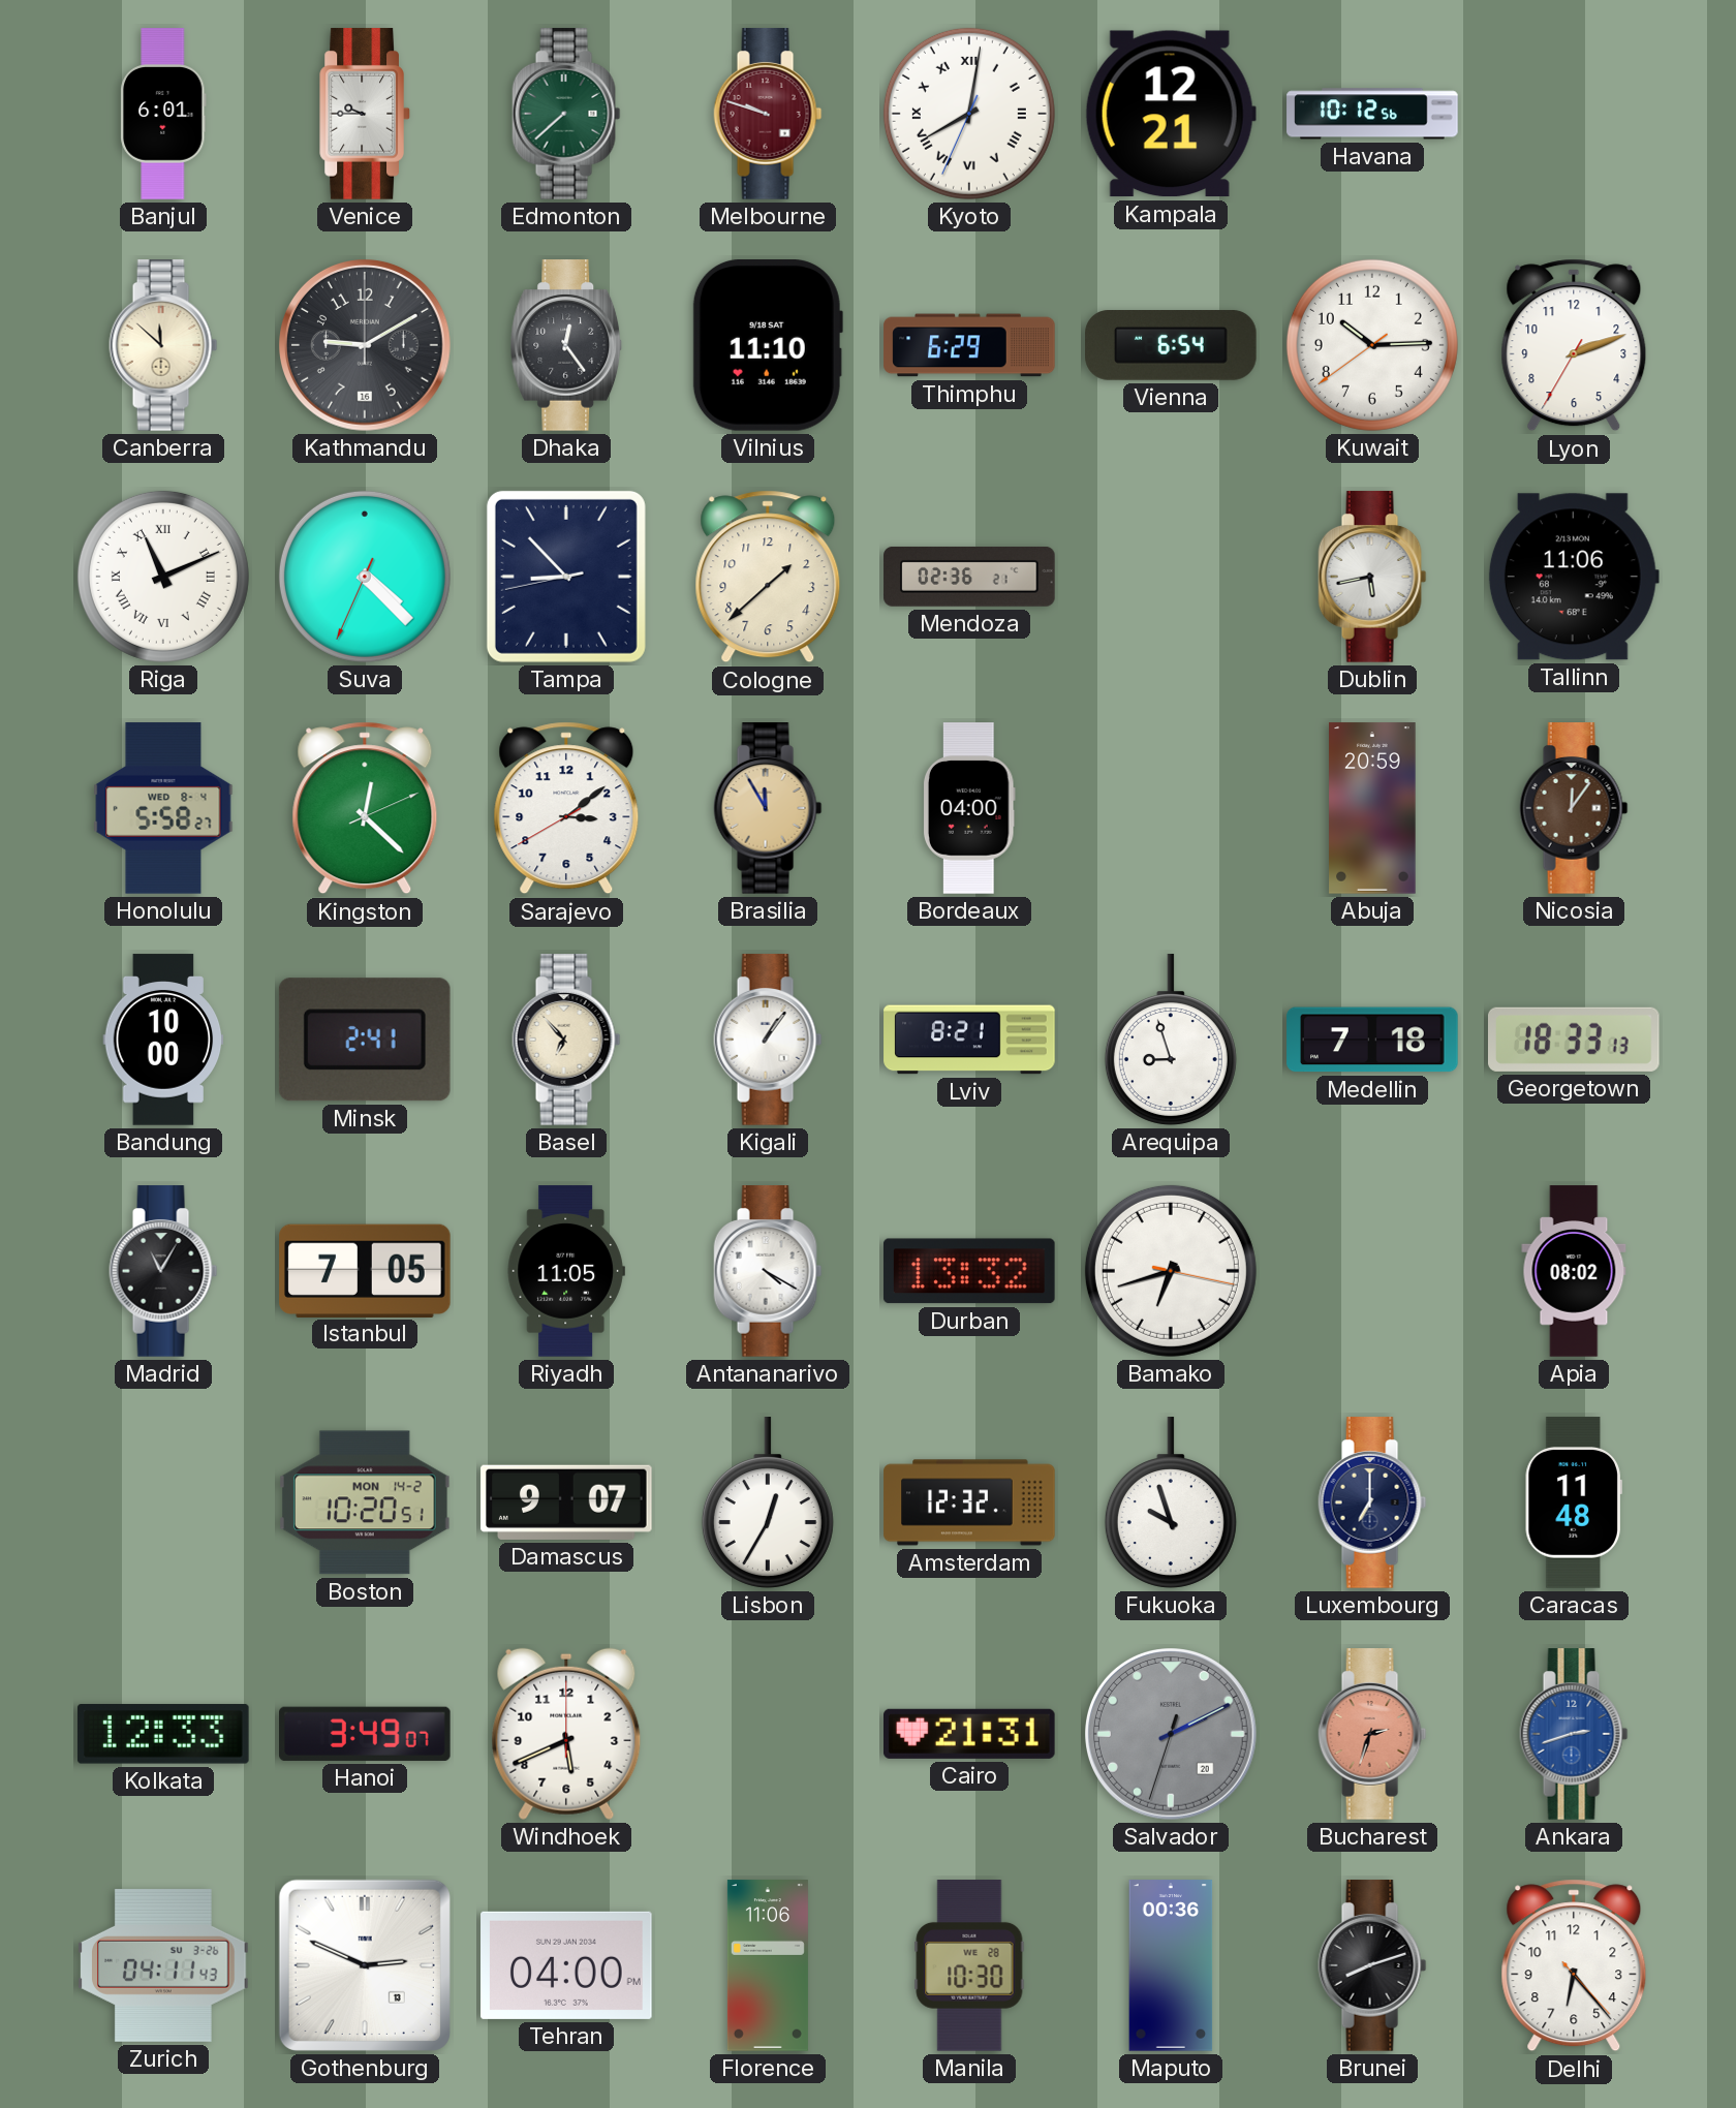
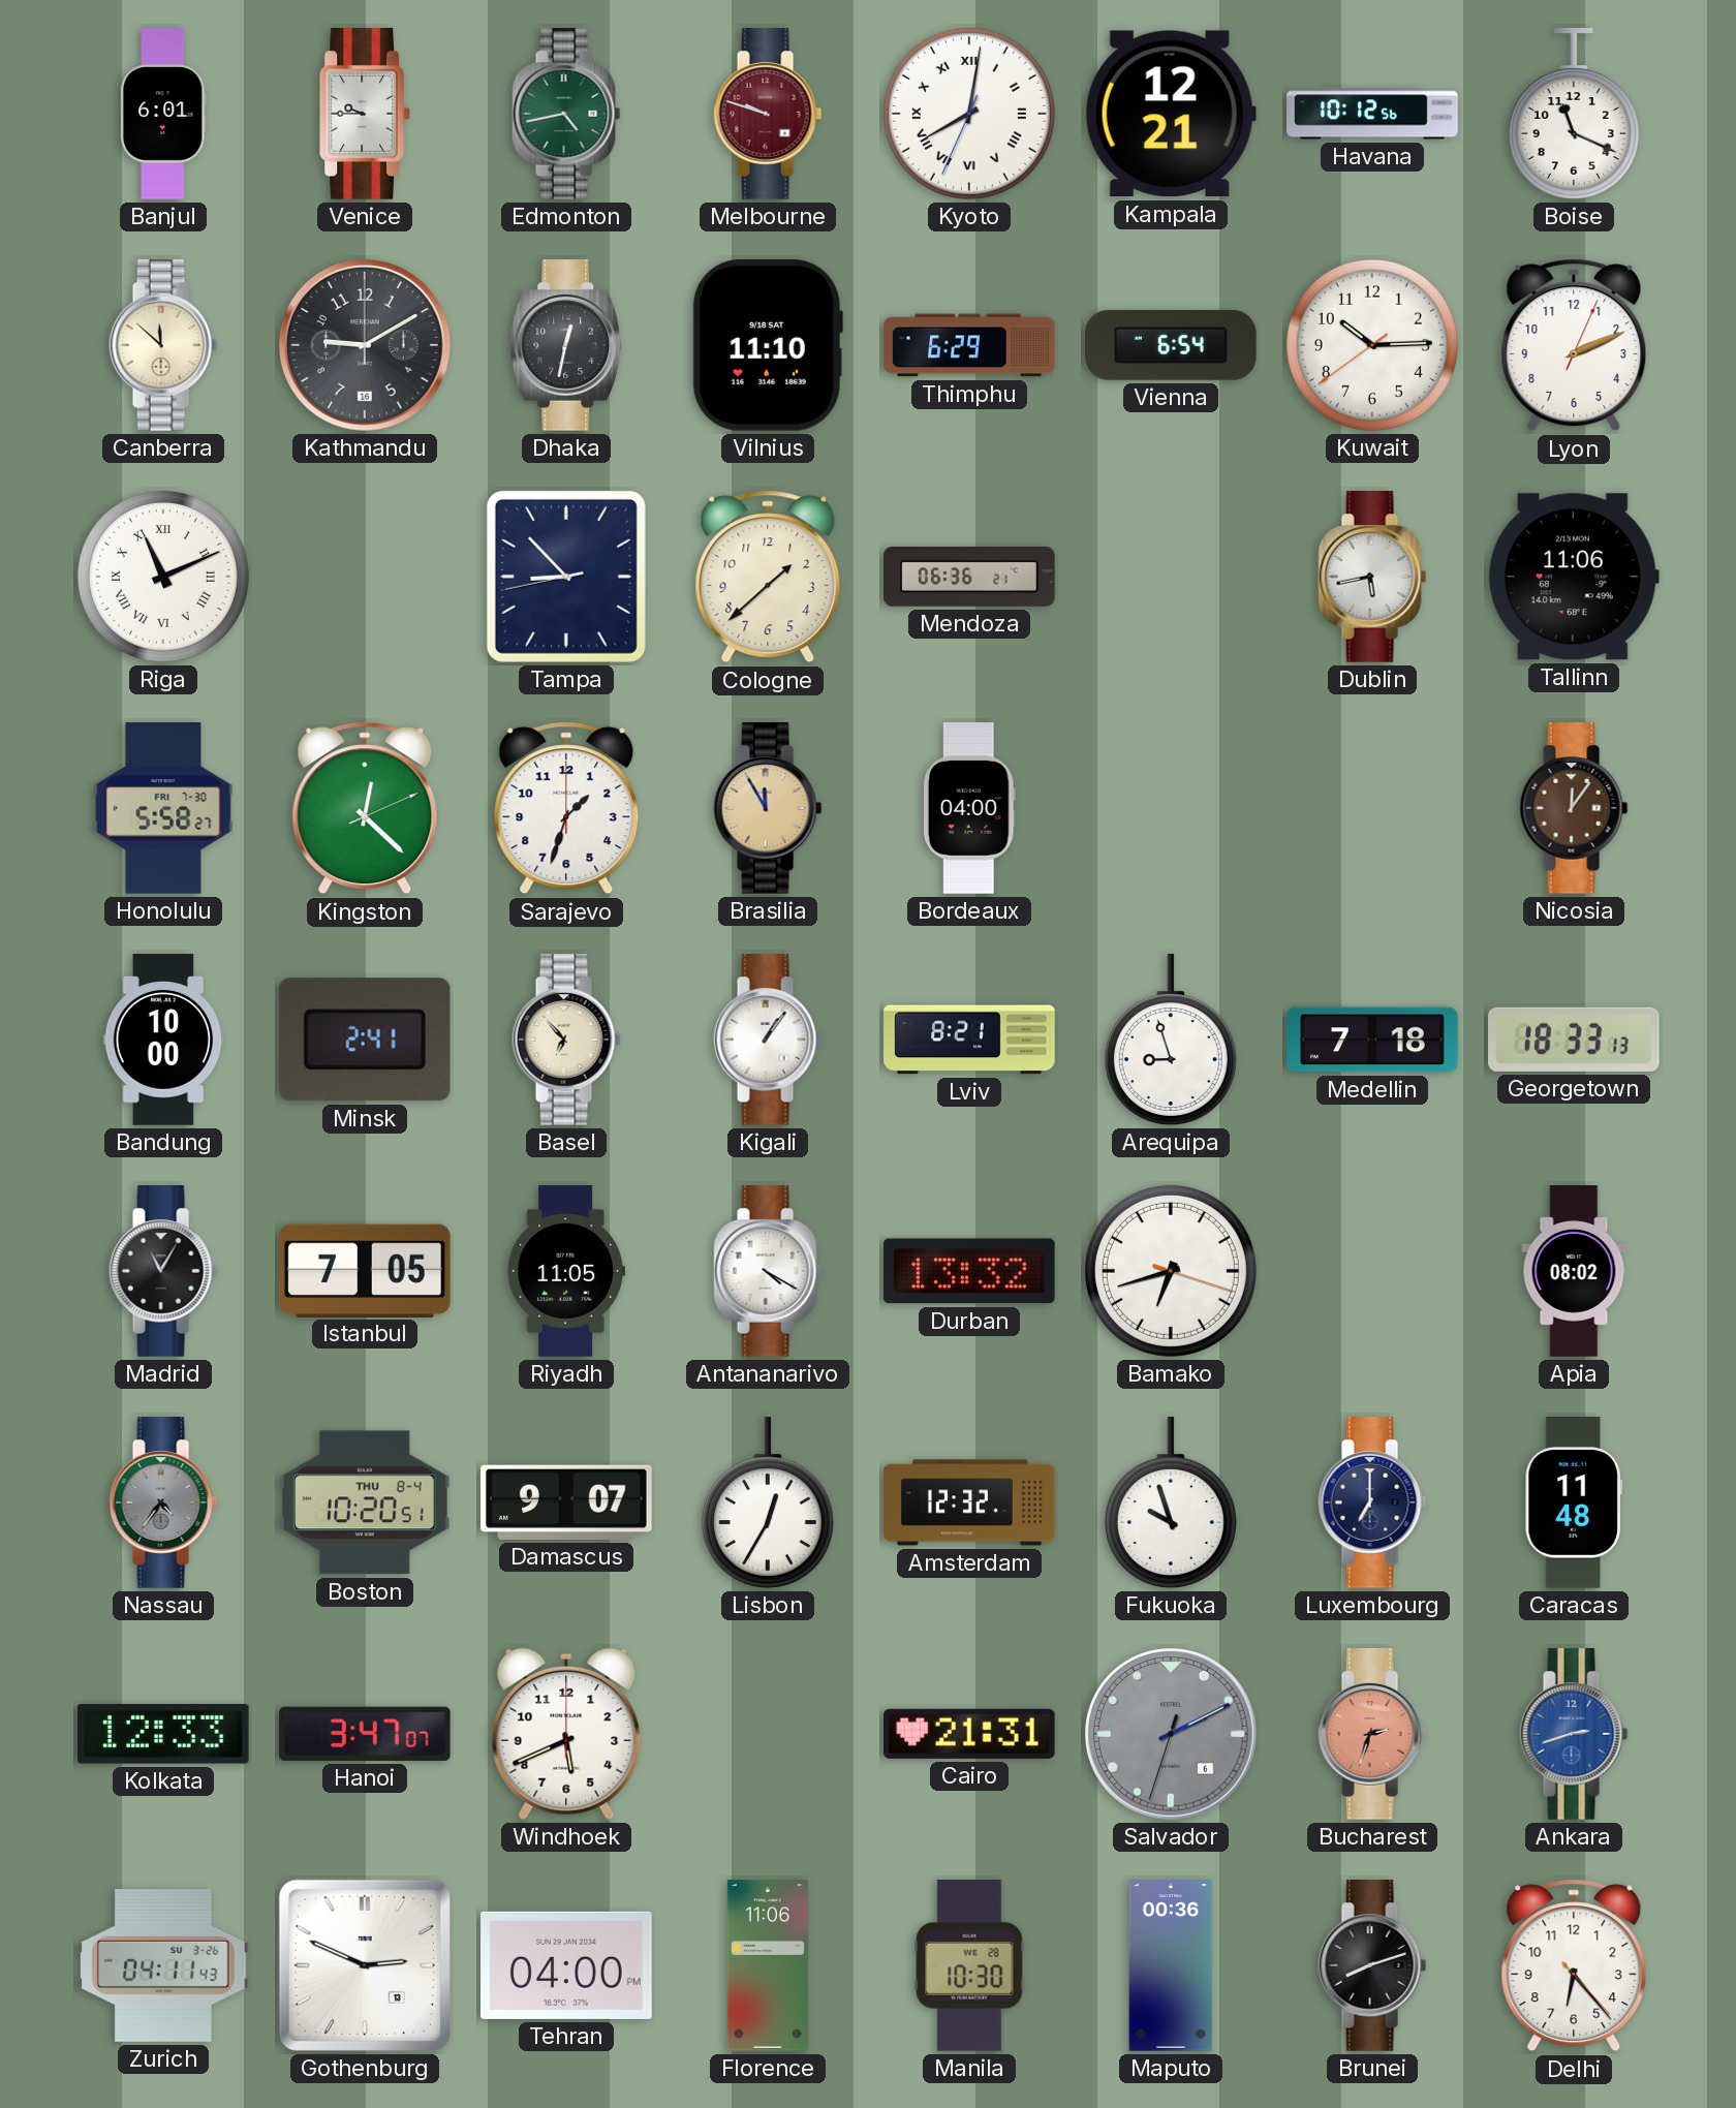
Edmonton: 7:38 -> 4:43 (566, 114)
Boise: none -> 11:19 (1574, 114)
Dhaka: 12:24 -> 12:32 (566, 345)
Lyon: 2:11:35 -> 2:11:04 (1574, 345)
Suva: 4:22 -> none (365, 577)
Mendoza: 02:36 -> 06:36 (969, 577)
Honolulu date: WED 8-4 -> FRI 7-30 (163, 808)
Sarajevo: 3:08 -> 1:33 (566, 808)
Abuja: 20:59 -> none (1372, 808)
Bamako: 6:42:17 -> 6:42:18 (1171, 1271)
Nassau: none -> 4:36 (163, 1502)
Boston date: MON 14-2 -> THU 8-4 (366, 1502)
Hanoi: 3:49 -> 3:47 (366, 1734)
Salvador date: 20 -> 6 (1172, 1735)
